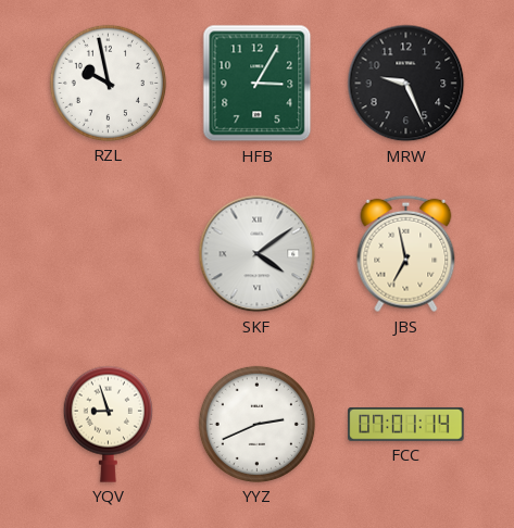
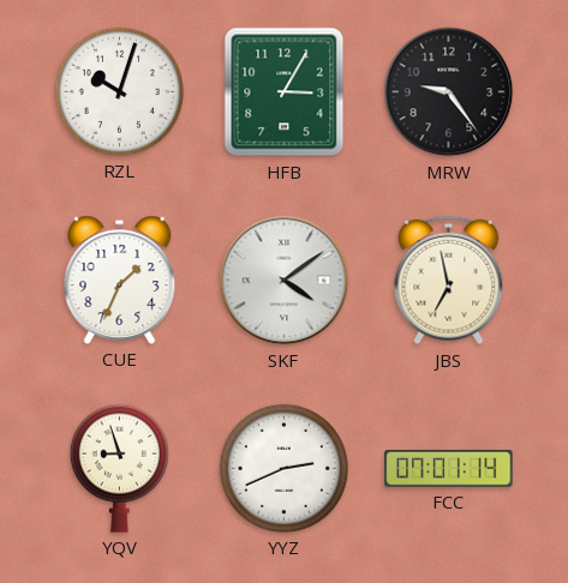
RZL: 9:58 -> 10:03 (119, 91)
MRW: 9:26 -> 9:24 (449, 92)
CUE: none -> 1:34 (120, 280)
